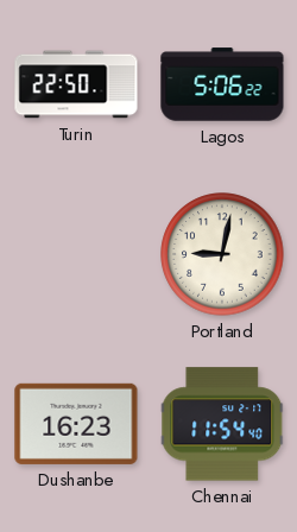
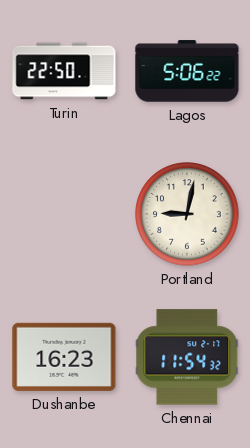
Chennai: 11:54:40 -> 11:54:32 (187, 357)
